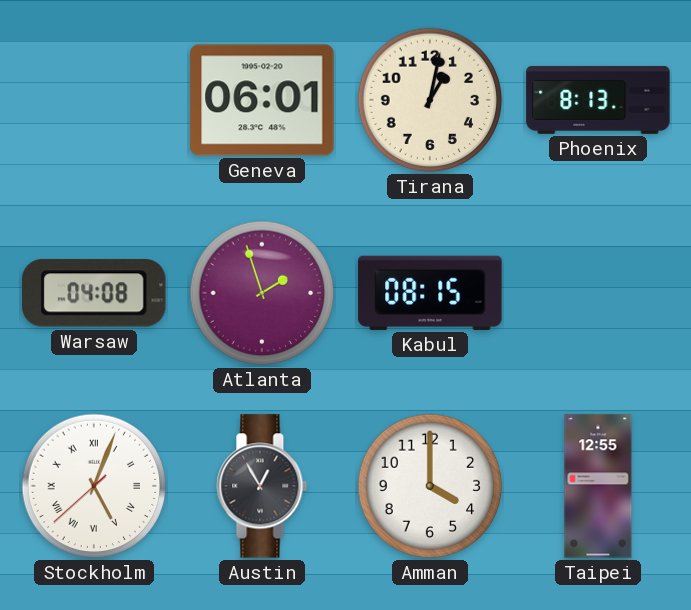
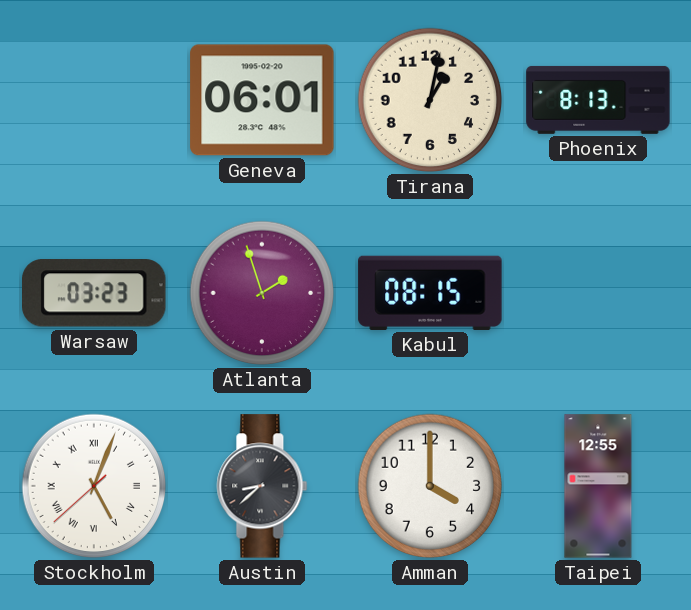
Warsaw: 04:08 -> 03:23 (95, 293)
Austin: 12:55 -> 8:38 (262, 486)
